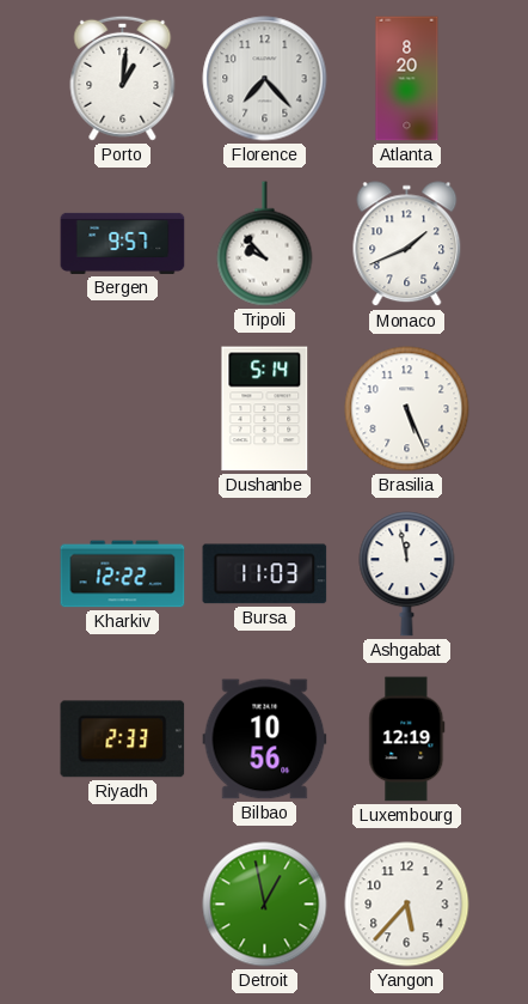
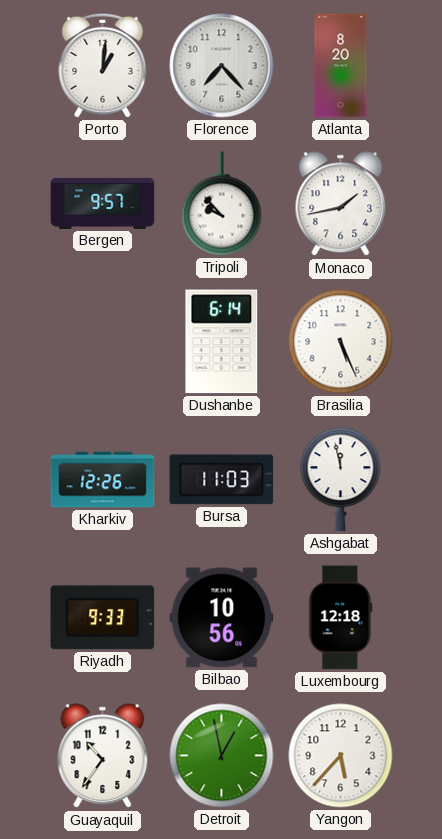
Monaco: 1:41 -> 1:43 (341, 204)
Dushanbe: 5:14 -> 6:14 (222, 342)
Kharkiv: 12:22 -> 12:26 (103, 480)
Riyadh: 2:33 -> 9:33 (103, 618)
Luxembourg: 12:19 -> 12:18 (341, 618)
Guayaquil: none -> 10:36 (103, 756)
